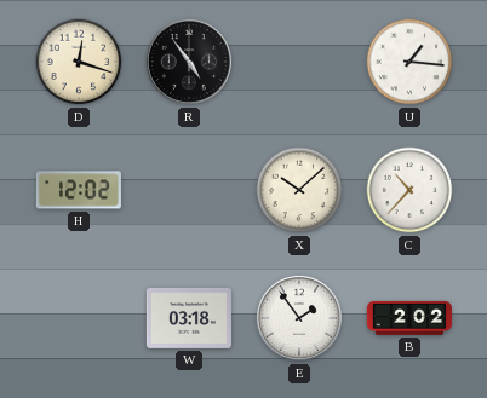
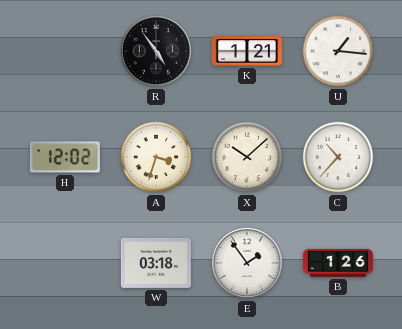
D: 12:18 -> none (79, 62)
K: none -> 1:21 (247, 51)
A: none -> 3:33 (156, 157)
B: 2:02 -> 1:26 (338, 263)
